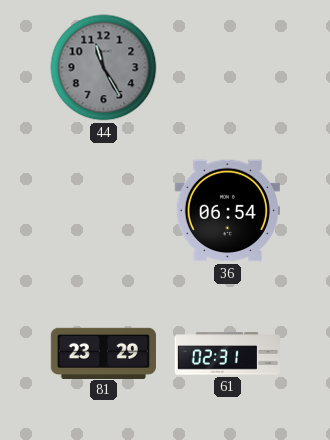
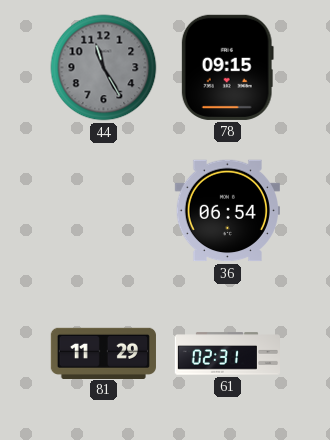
78: none -> 09:15 (227, 67)
81: 23:29 -> 11:29 (103, 353)
